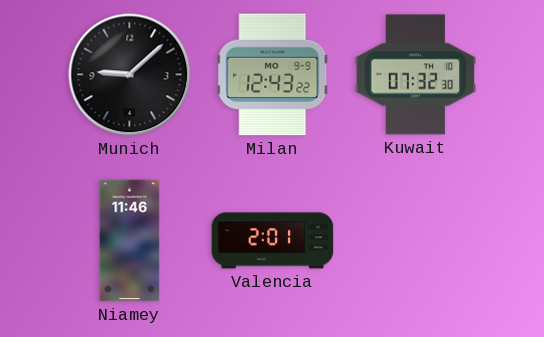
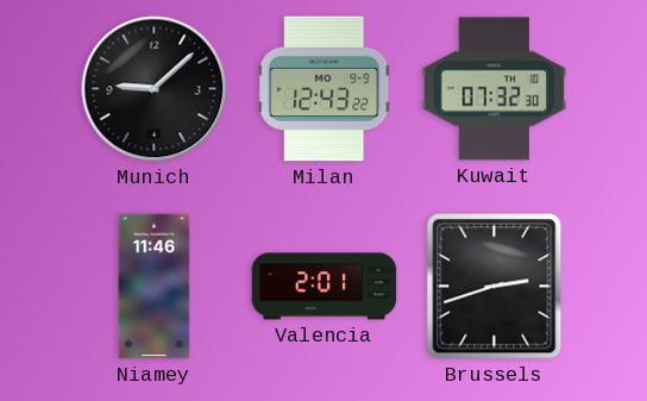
Brussels: none -> 2:42 (495, 287)
